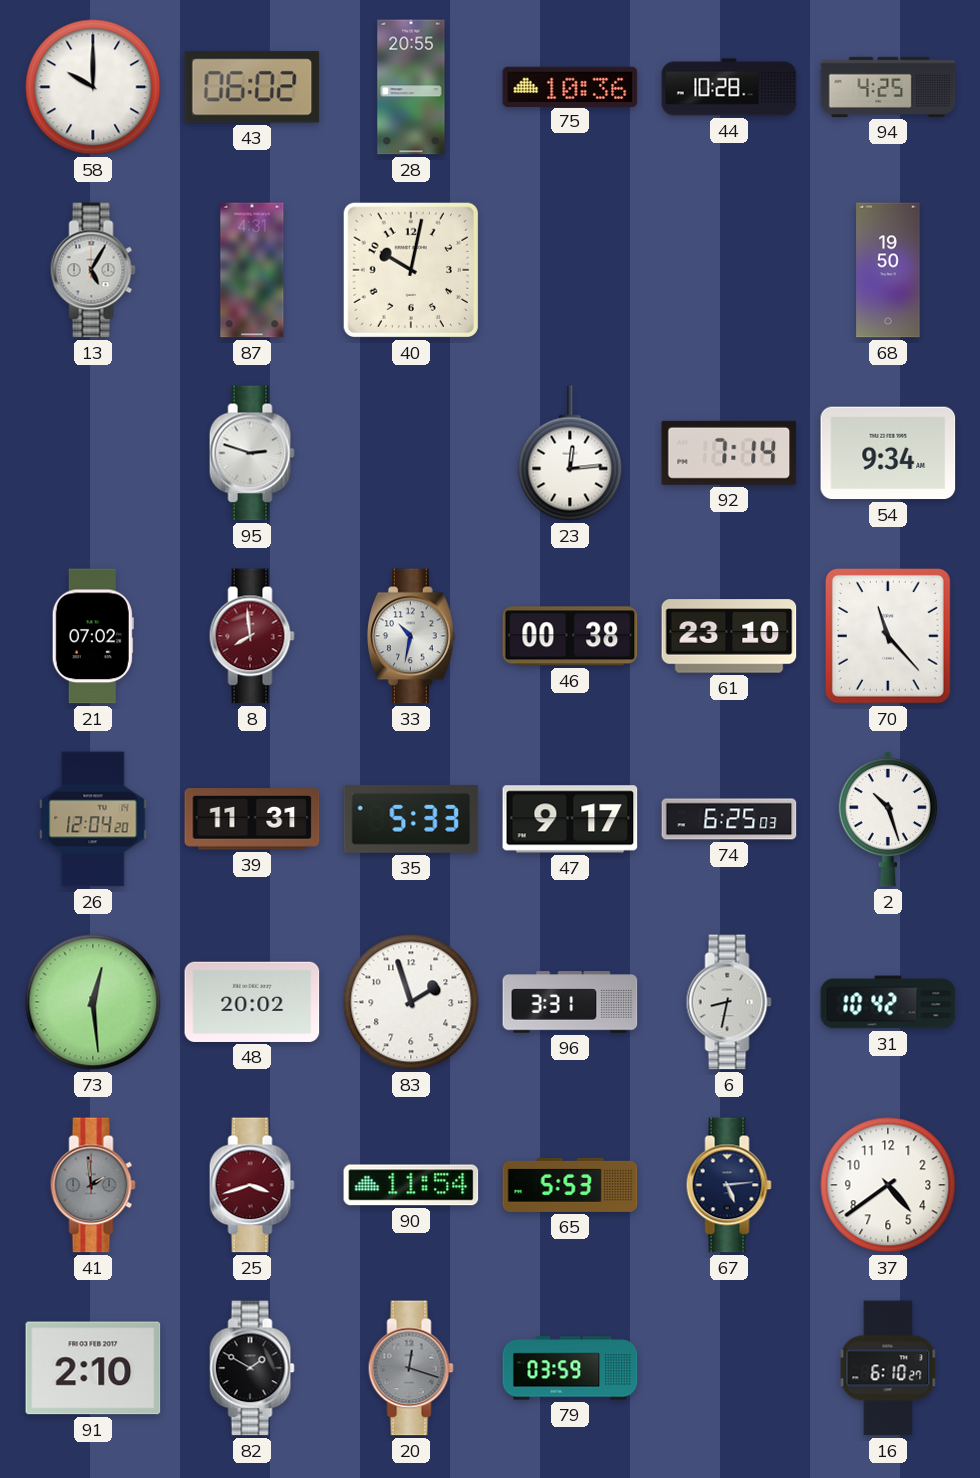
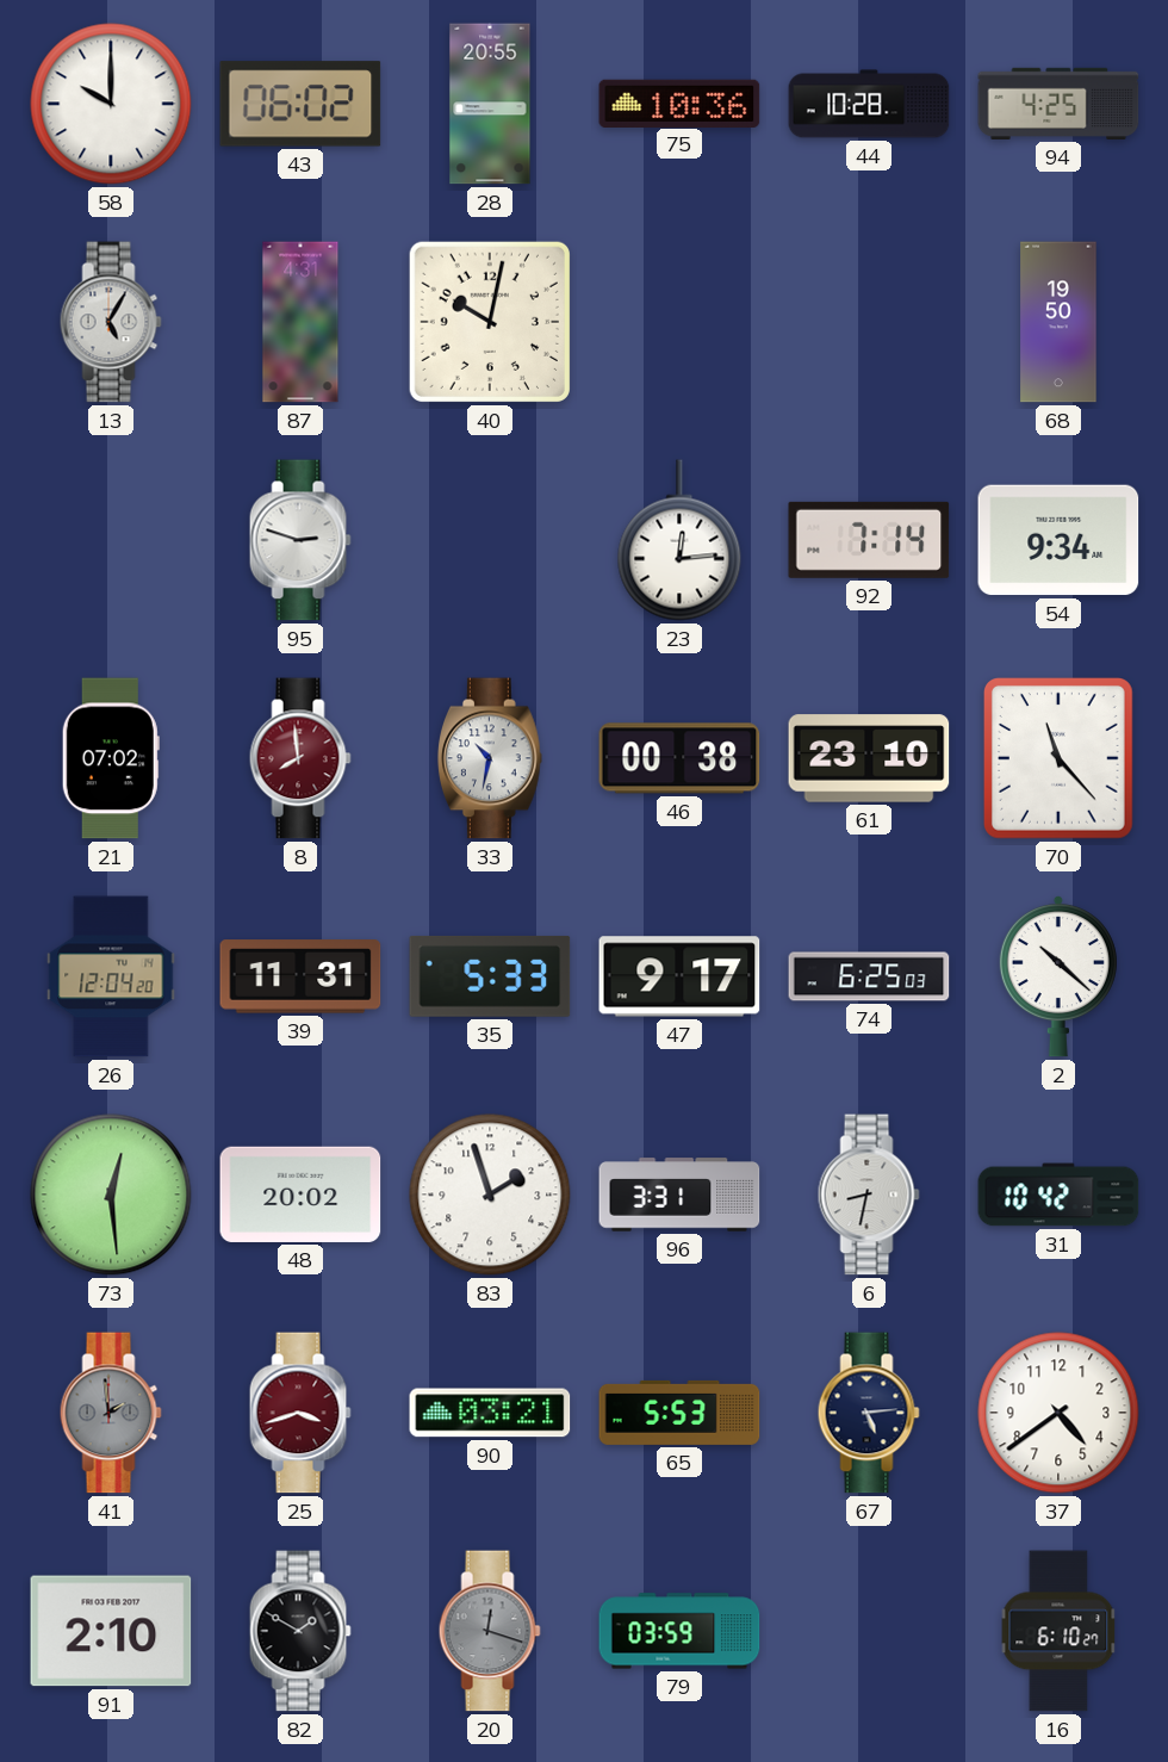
2: 10:27 -> 10:22 (1058, 978)
90: 11:54 -> 03:21 (490, 1413)
